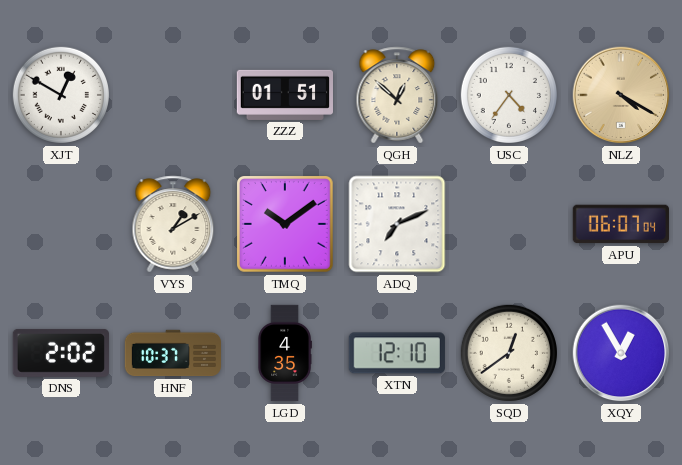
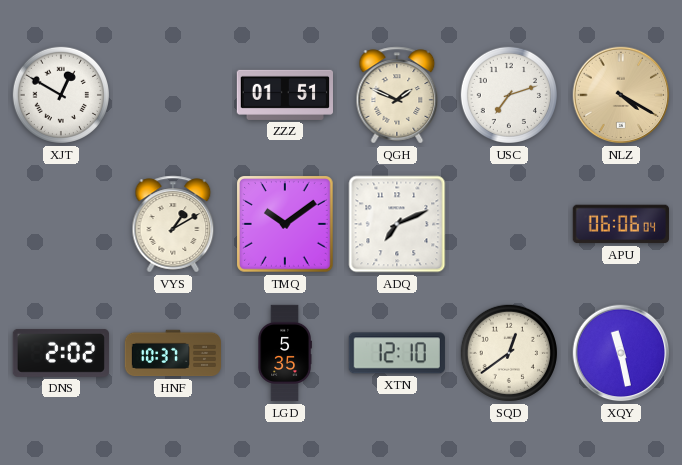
QGH: 12:52 -> 1:49 (397, 95)
USC: 4:36 -> 7:12 (509, 95)
APU: 06:07 -> 06:06 (621, 224)
LGD: 4:35 -> 5:35 (285, 353)
XQY: 12:55 -> 11:28 (621, 353)
